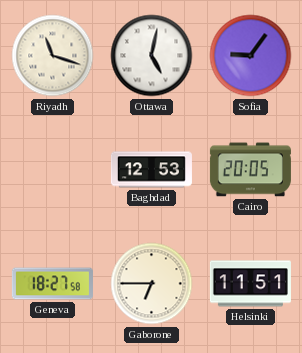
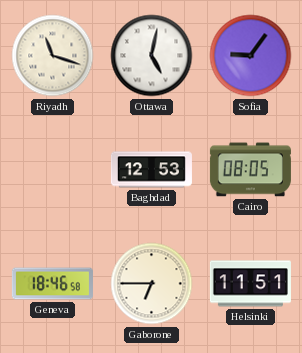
Cairo: 20:05 -> 08:05 (250, 170)
Geneva: 18:27 -> 18:46 (52, 284)
